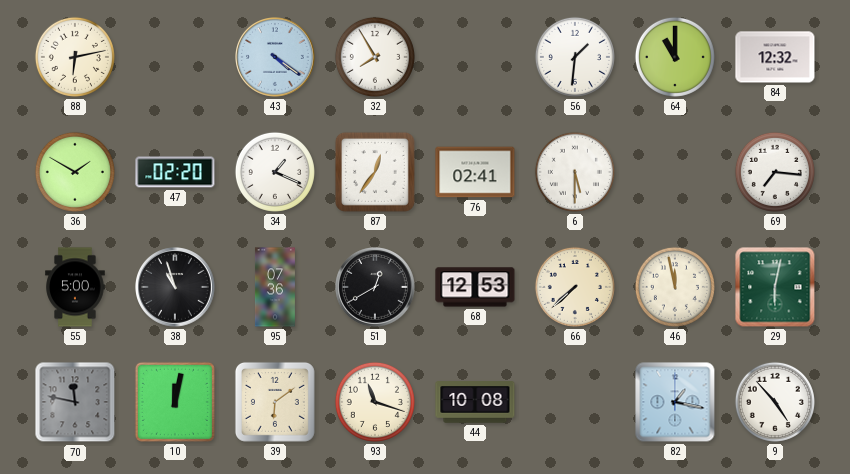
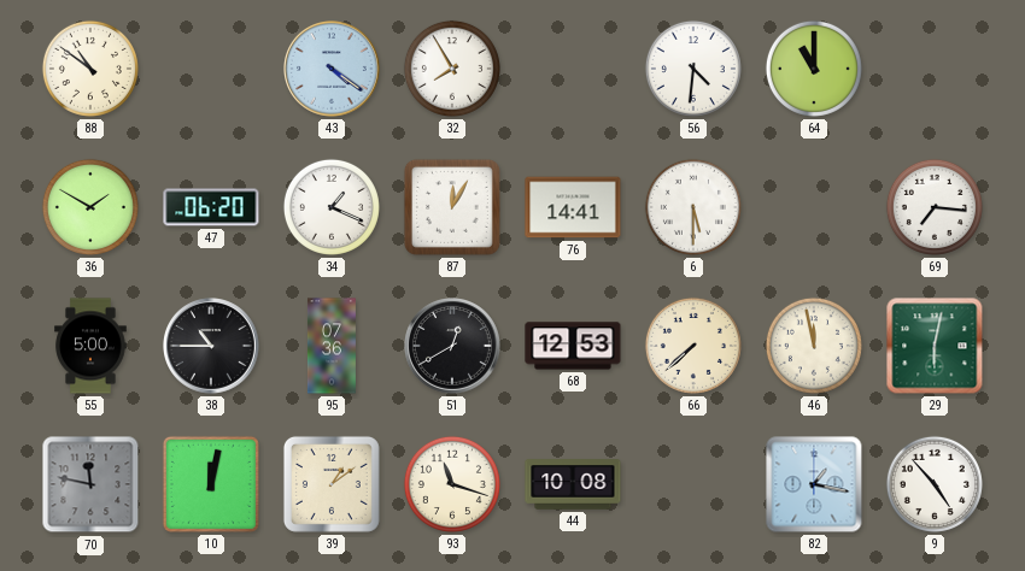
88: 6:13 -> 10:51 (90, 69)
56: 1:31 -> 4:31 (693, 69)
84: 12:32 -> none (775, 57)
47: 02:20 -> 06:20 (211, 207)
87: 12:36 -> 12:05 (452, 207)
76: 02:41 -> 14:41 (573, 207)
38: 10:57 -> 10:45 (212, 347)
39: 6:09 -> 1:09 (332, 484)
